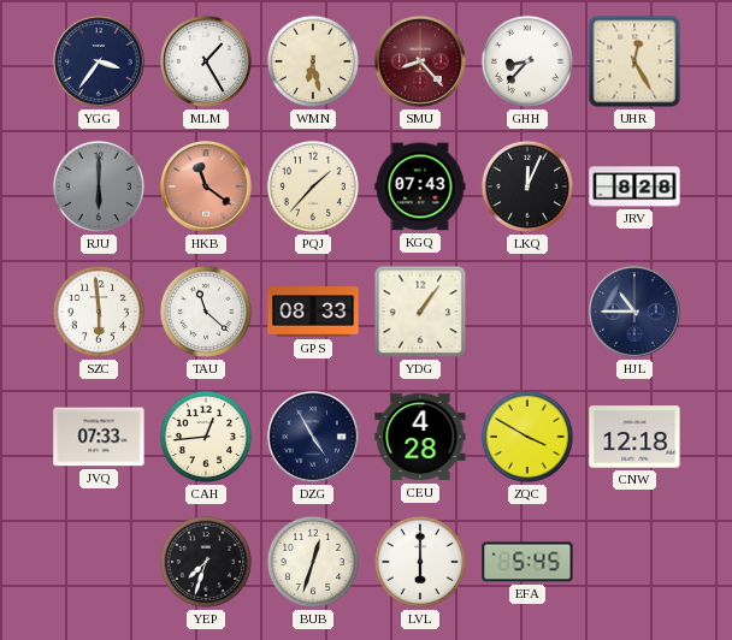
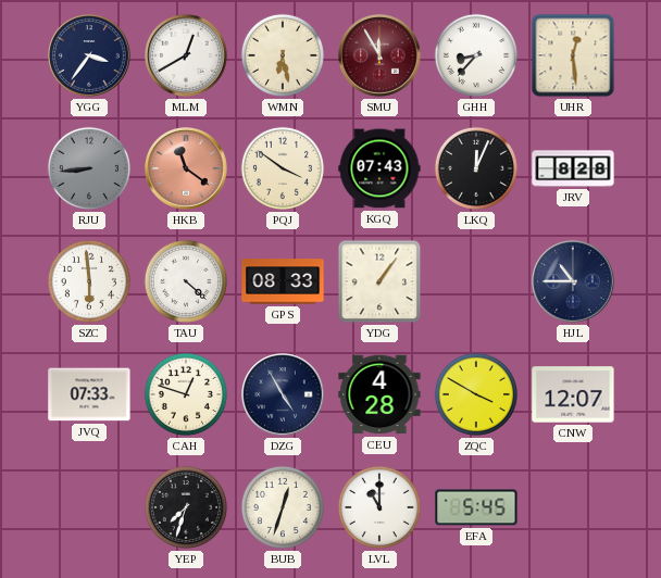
MLM: 1:25 -> 12:40 (186, 55)
SMU: 8:23 -> 11:55 (379, 55)
UHR: 12:25 -> 12:29 (573, 55)
RJU: 6:00 -> 8:44 (89, 168)
PQJ: 1:37 -> 3:51 (283, 168)
TAU: 11:22 -> 4:22 (186, 281)
CAH: 12:44 -> 12:48 (186, 394)
CNW: 12:18 -> 12:07 (573, 394)
LVL: 6:00 -> 11:00 (379, 507)
